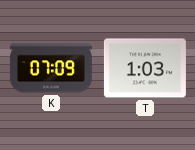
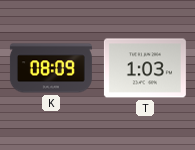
K: 07:09 -> 08:09 (51, 68)
